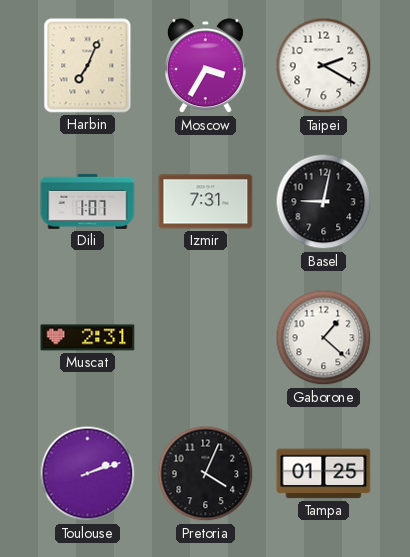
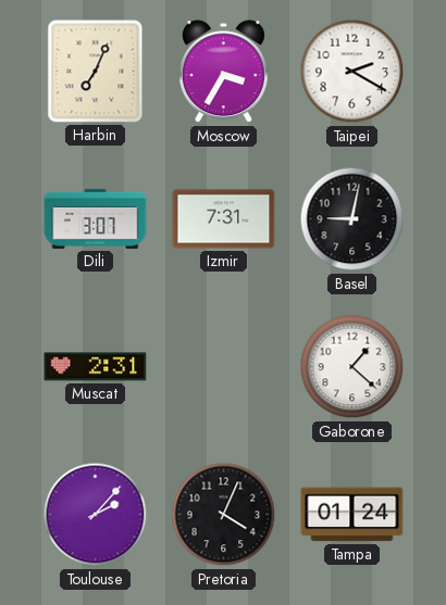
Dili: 1:07 -> 3:07 (96, 218)
Toulouse: 2:12 -> 2:07 (96, 515)
Tampa: 01:25 -> 01:24 (352, 515)
